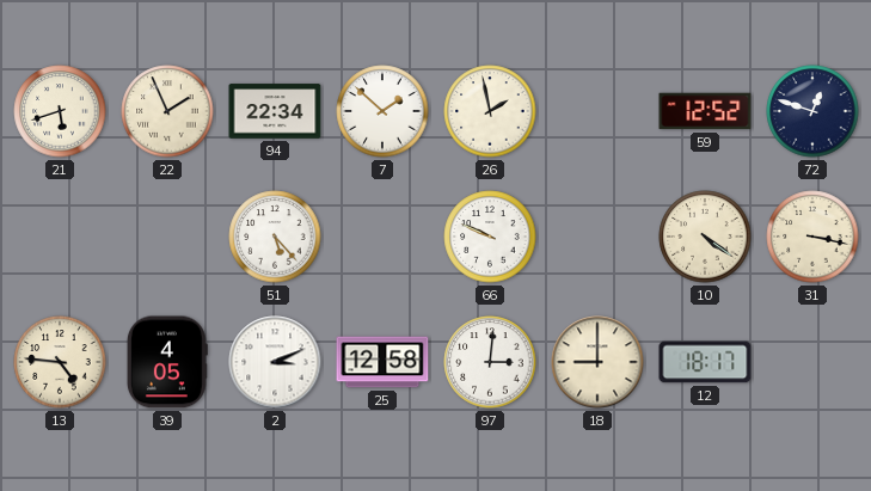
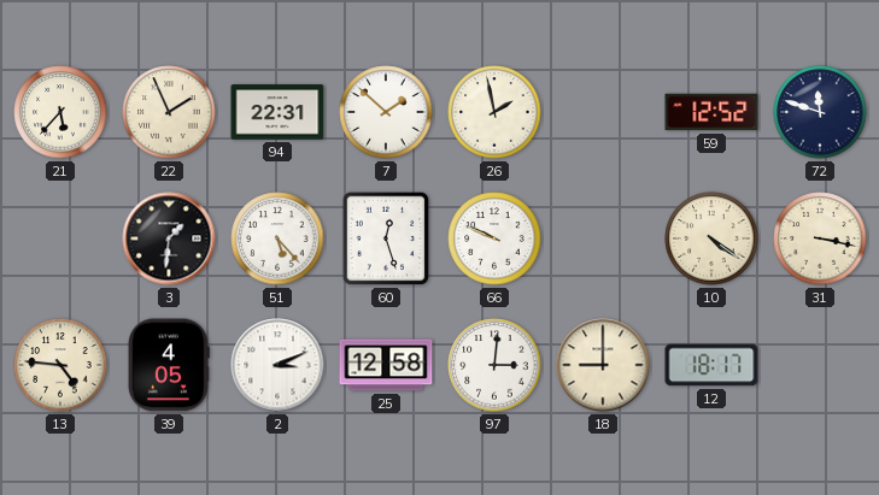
21: 5:42 -> 5:37 (60, 112)
94: 22:34 -> 22:31 (277, 112)
72: 12:48 -> 11:48 (820, 112)
3: none -> 1:31 (169, 238)
60: none -> 12:27 (386, 238)
